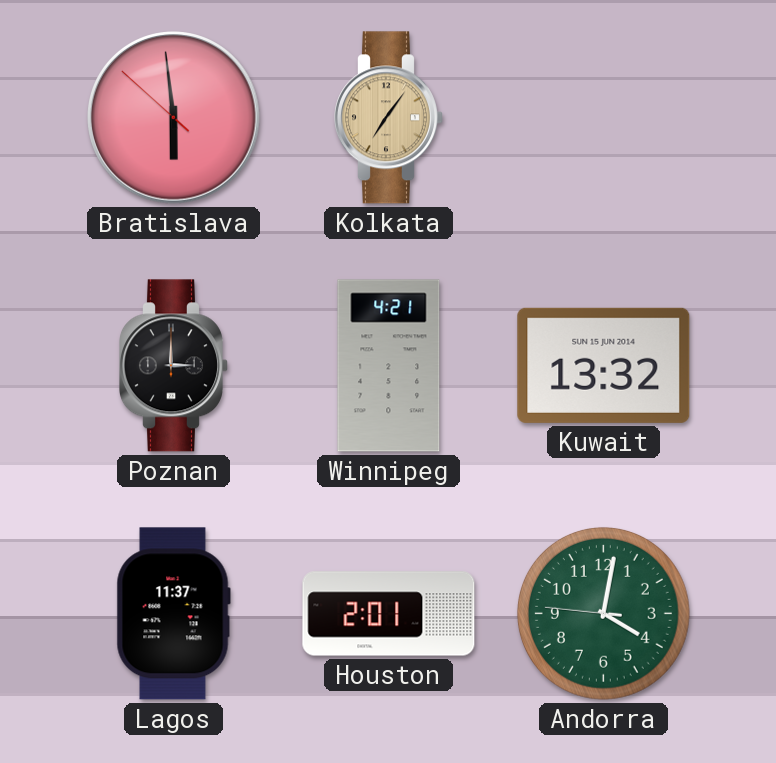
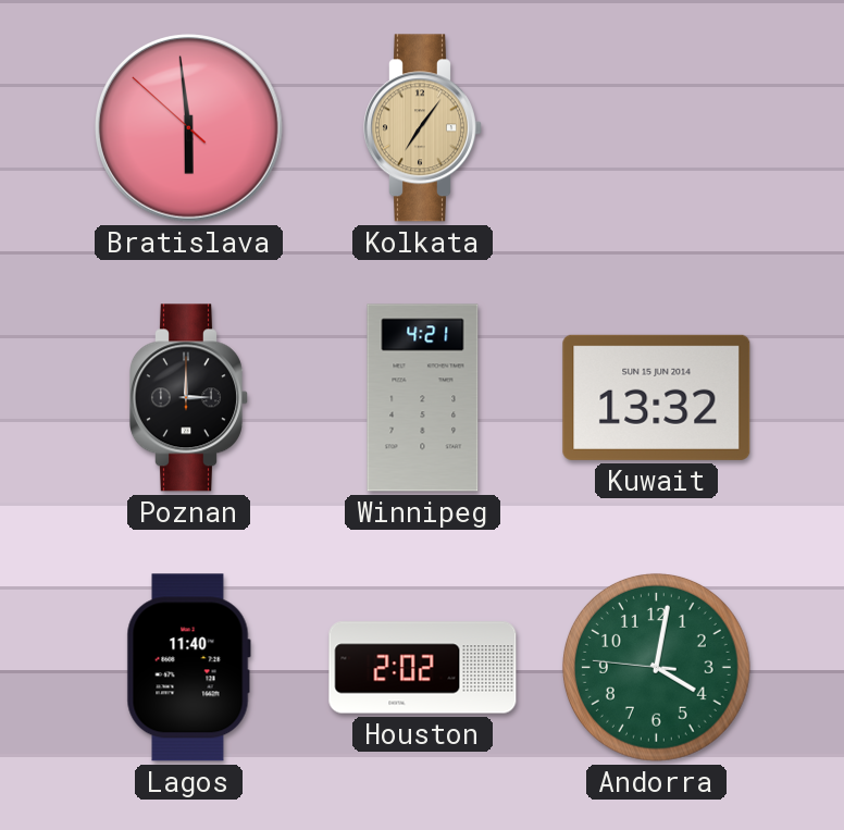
Lagos: 11:37 -> 11:40 (188, 668)
Houston: 2:01 -> 2:02 (423, 668)
